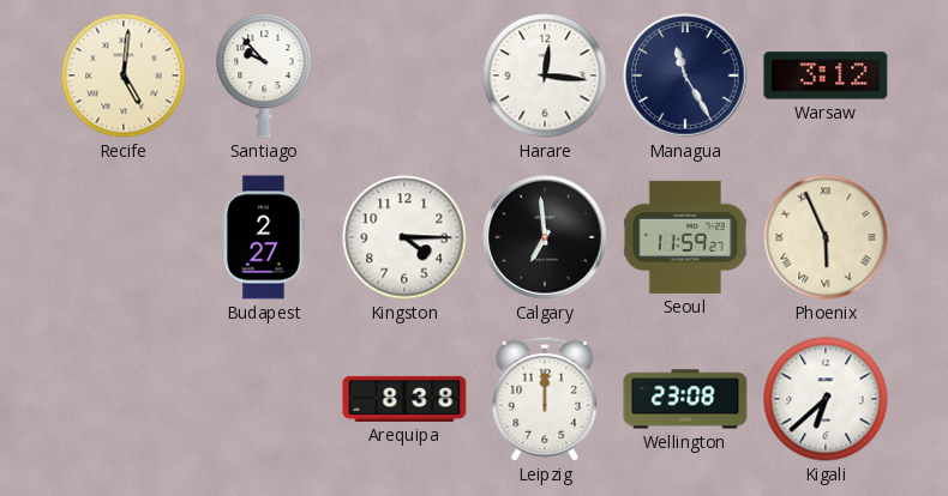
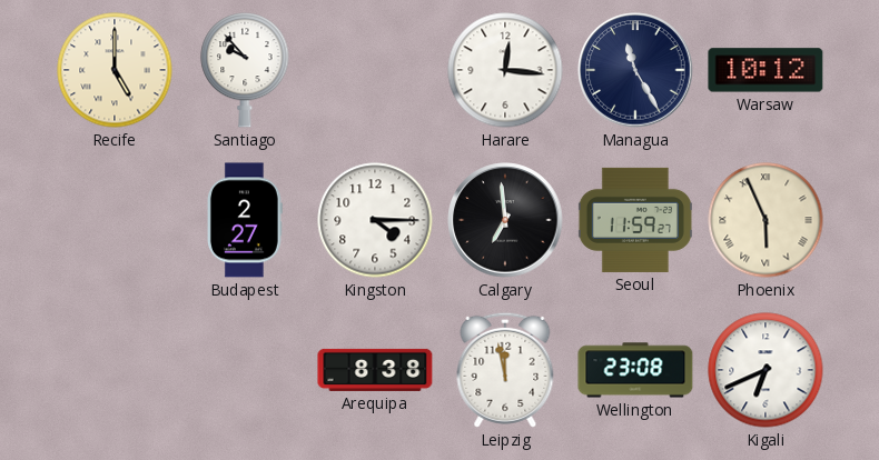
Recife: 5:01 -> 5:00 (115, 70)
Warsaw: 3:12 -> 10:12 (766, 70)
Leipzig: 12:00 -> 11:58 (505, 370)
Kigali: 6:38 -> 6:41 (766, 370)
